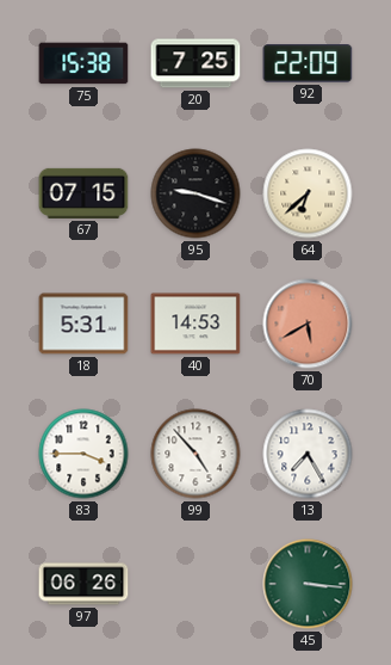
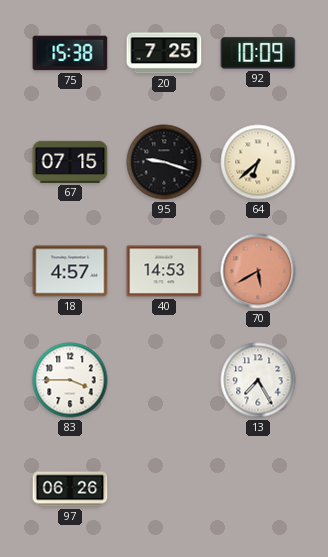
92: 22:09 -> 10:09 (258, 53)
18: 5:31 -> 4:57 (70, 271)
99: 4:53 -> none (195, 454)
45: 3:16 -> none (308, 584)
